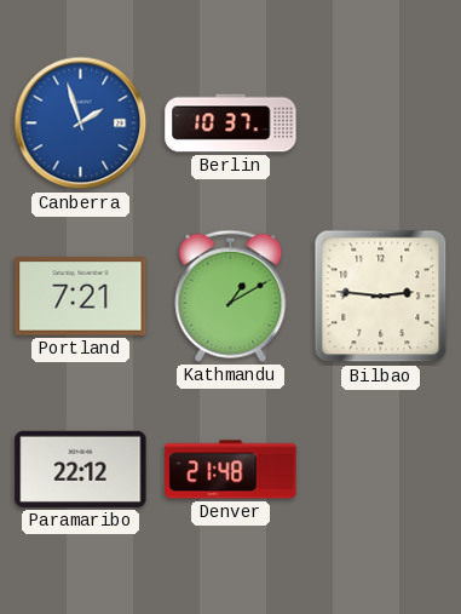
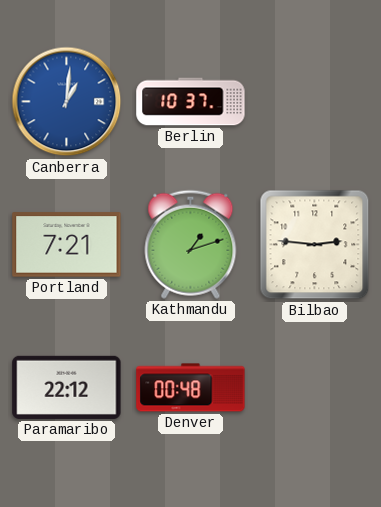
Canberra: 1:57 -> 1:01 (67, 102)
Kathmandu: 1:10 -> 1:12 (191, 244)
Denver: 21:48 -> 00:48 (191, 388)
